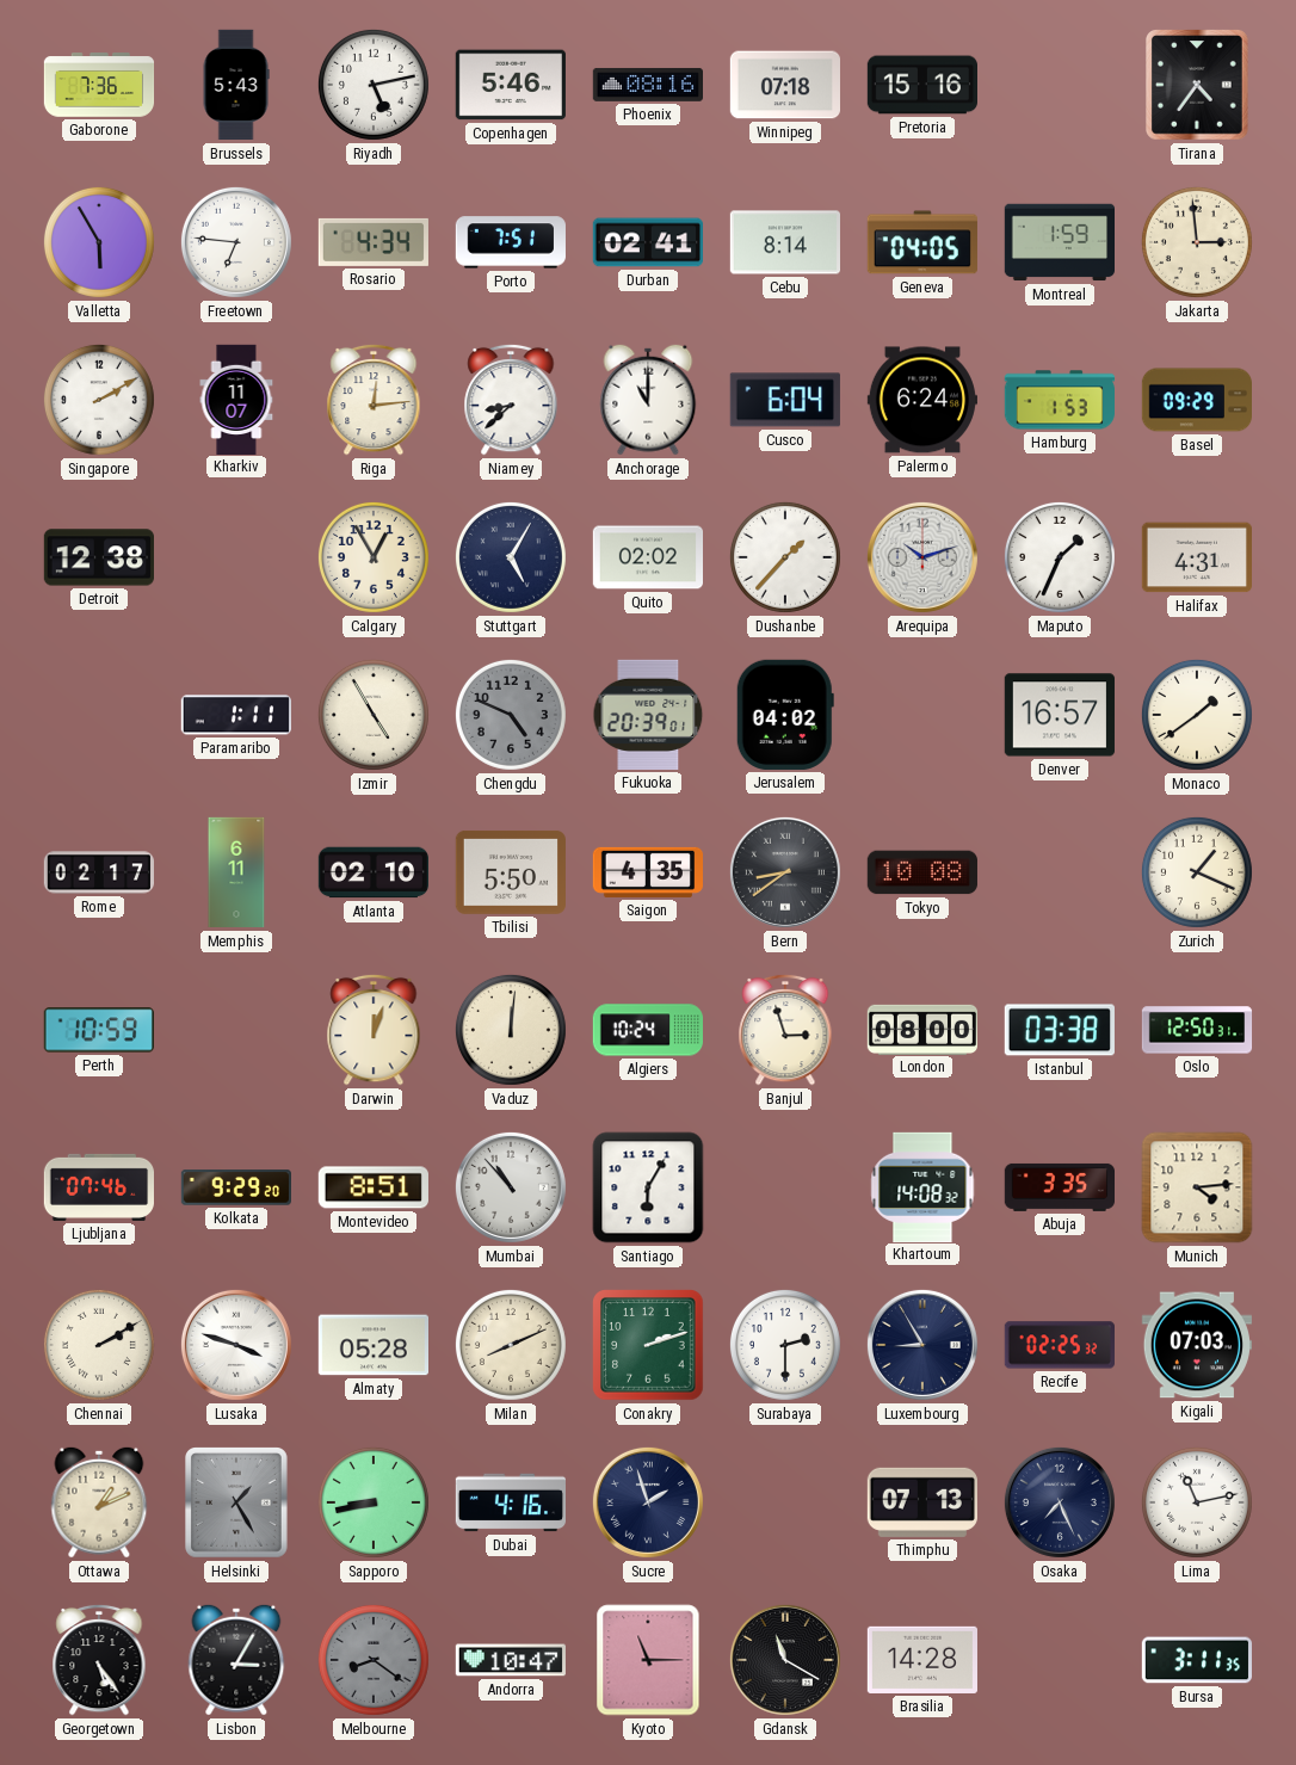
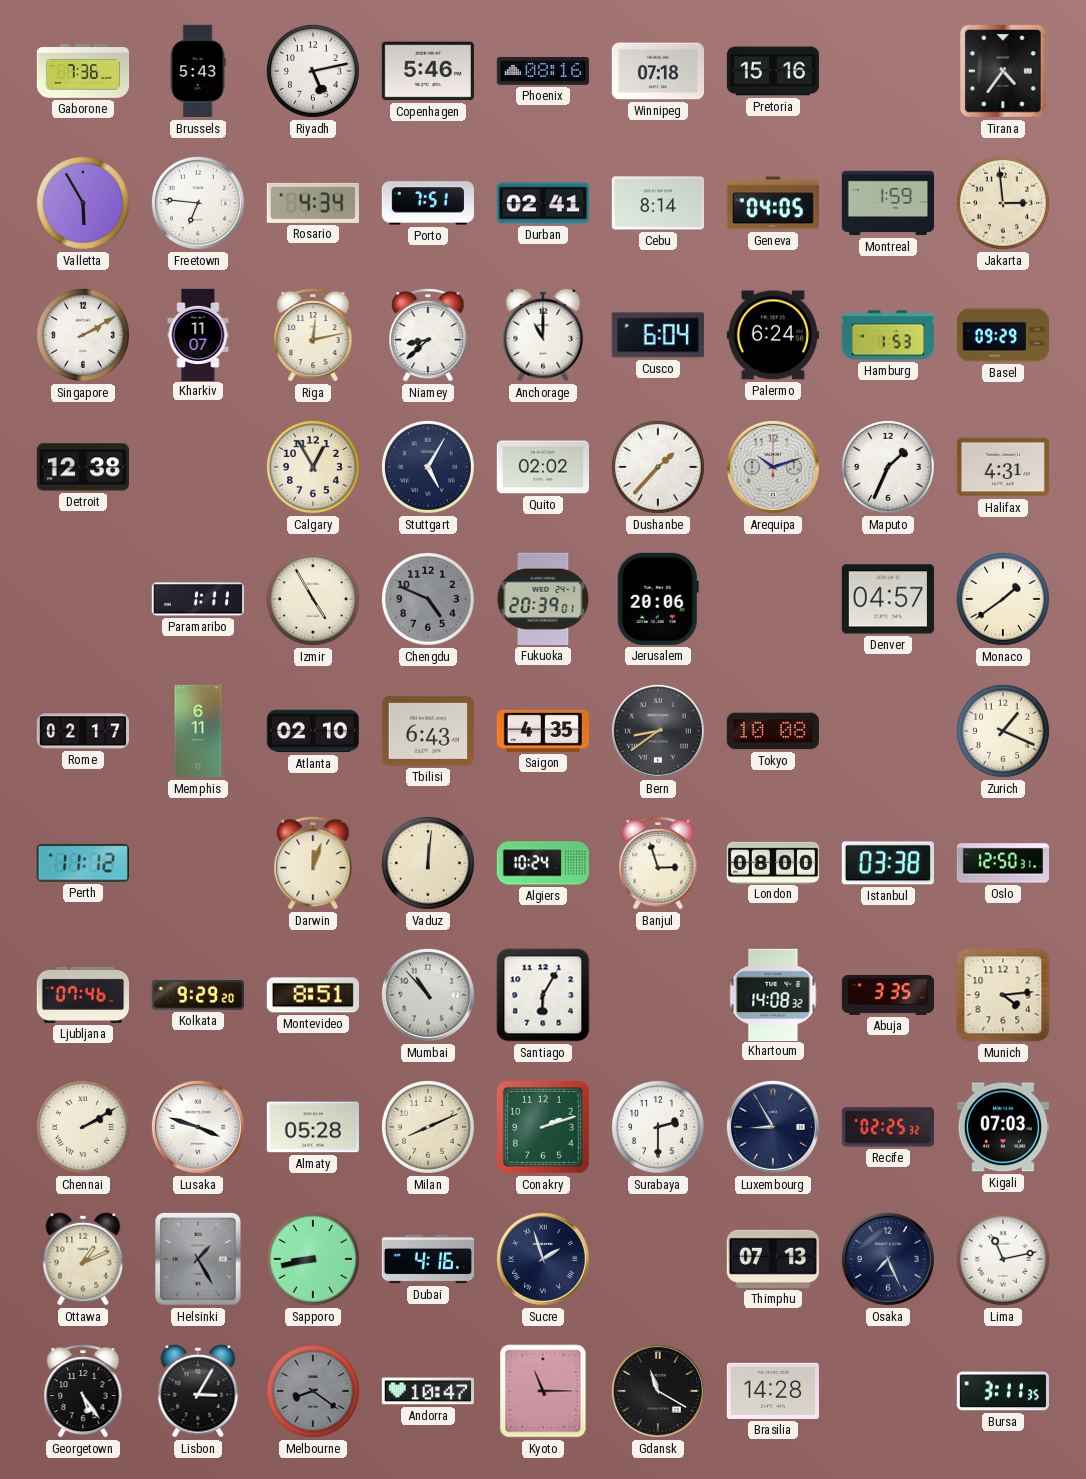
Riga: 12:14 -> 12:13 (313, 335)
Jerusalem: 04:02 -> 20:06 (658, 599)
Denver: 16:57 -> 04:57 (888, 599)
Tbilisi: 5:50 -> 6:43 (428, 731)
Perth: 10:59 -> 11:12 (83, 863)
